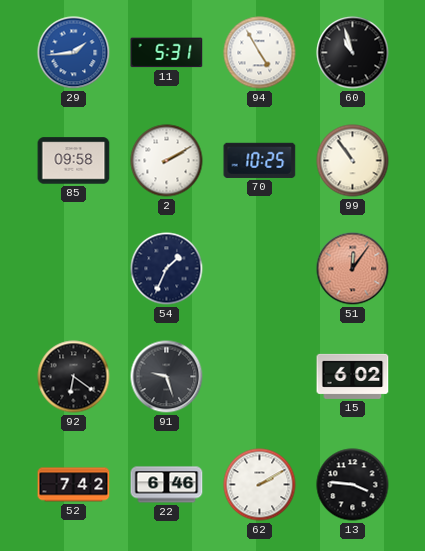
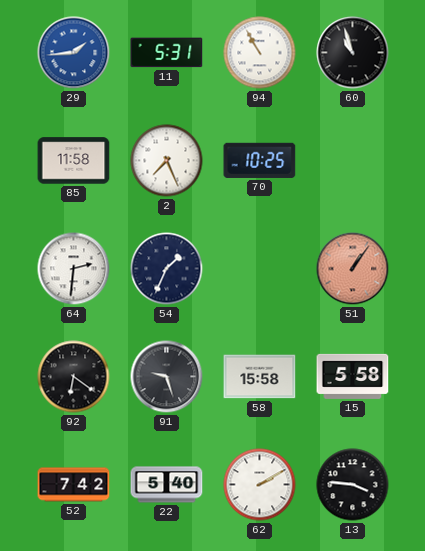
94: 4:55 -> 10:55 (260, 53)
85: 09:58 -> 11:58 (74, 161)
2: 2:10 -> 7:26 (167, 161)
99: 10:54 -> none (353, 161)
64: none -> 2:31 (74, 269)
51: 12:06 -> 1:06 (353, 269)
58: none -> 15:58 (260, 377)
15: 6:02 -> 5:58 (353, 376)
22: 6:46 -> 5:40 (167, 485)
